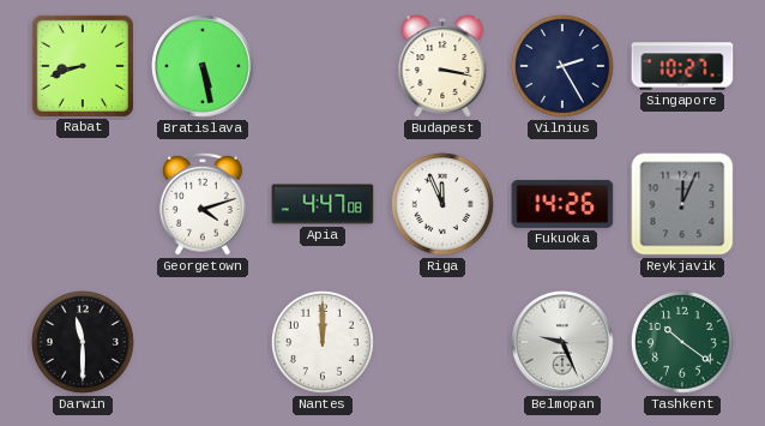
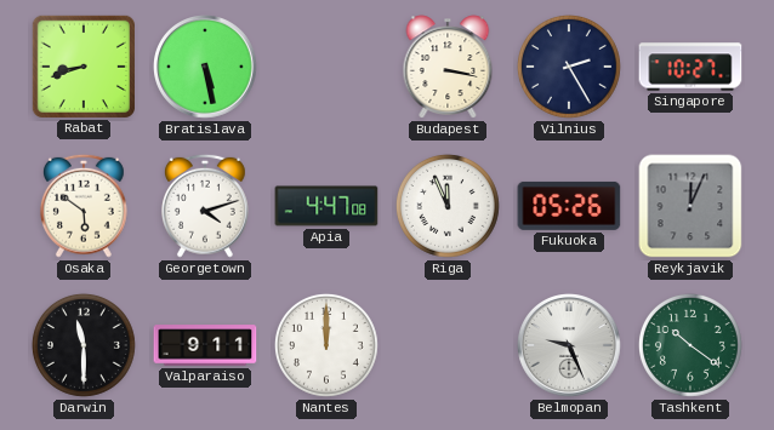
Osaka: none -> 5:51 (84, 206)
Fukuoka: 14:26 -> 05:26 (569, 206)
Valparaiso: none -> 9:11 (205, 345)
